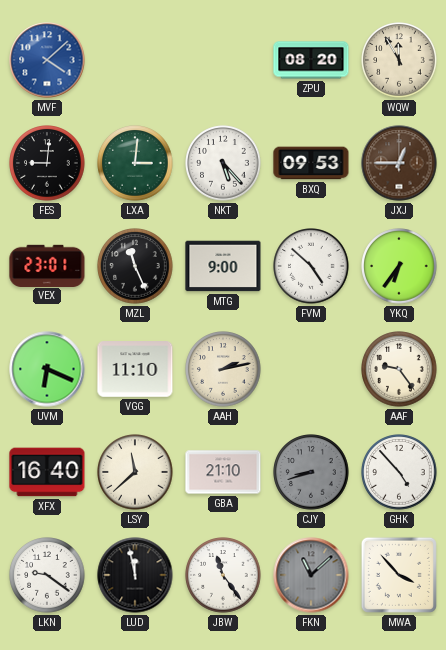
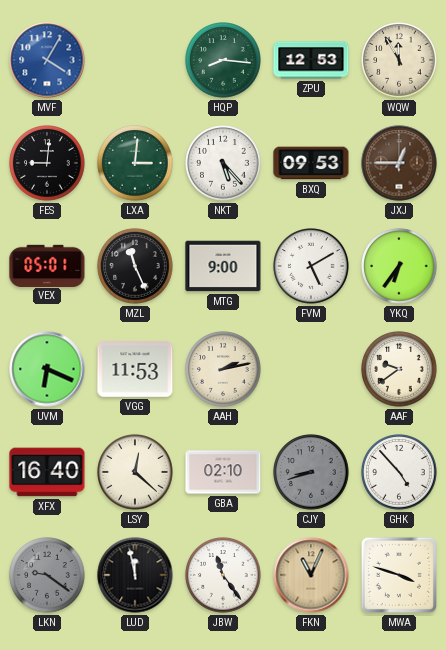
MVF: 4:08 -> 4:05 (47, 60)
HQP: none -> 8:16 (223, 60)
ZPU: 08:20 -> 12:53 (311, 60)
VEX: 23:01 -> 05:01 (47, 265)
FVM: 4:52 -> 5:10 (311, 266)
VGG: 11:10 -> 11:53 (135, 369)
AAF: 9:24 -> 9:39 (399, 369)
LSY: 11:38 -> 12:22 (135, 472)
GBA: 21:10 -> 02:10 (223, 472)
LKN dial: white -> grey (47, 575)
FKN: 11:08 -> 11:04 (311, 575)
FKN dial: grey -> champagne (311, 575)
MWA: 3:53 -> 3:48 (399, 575)
